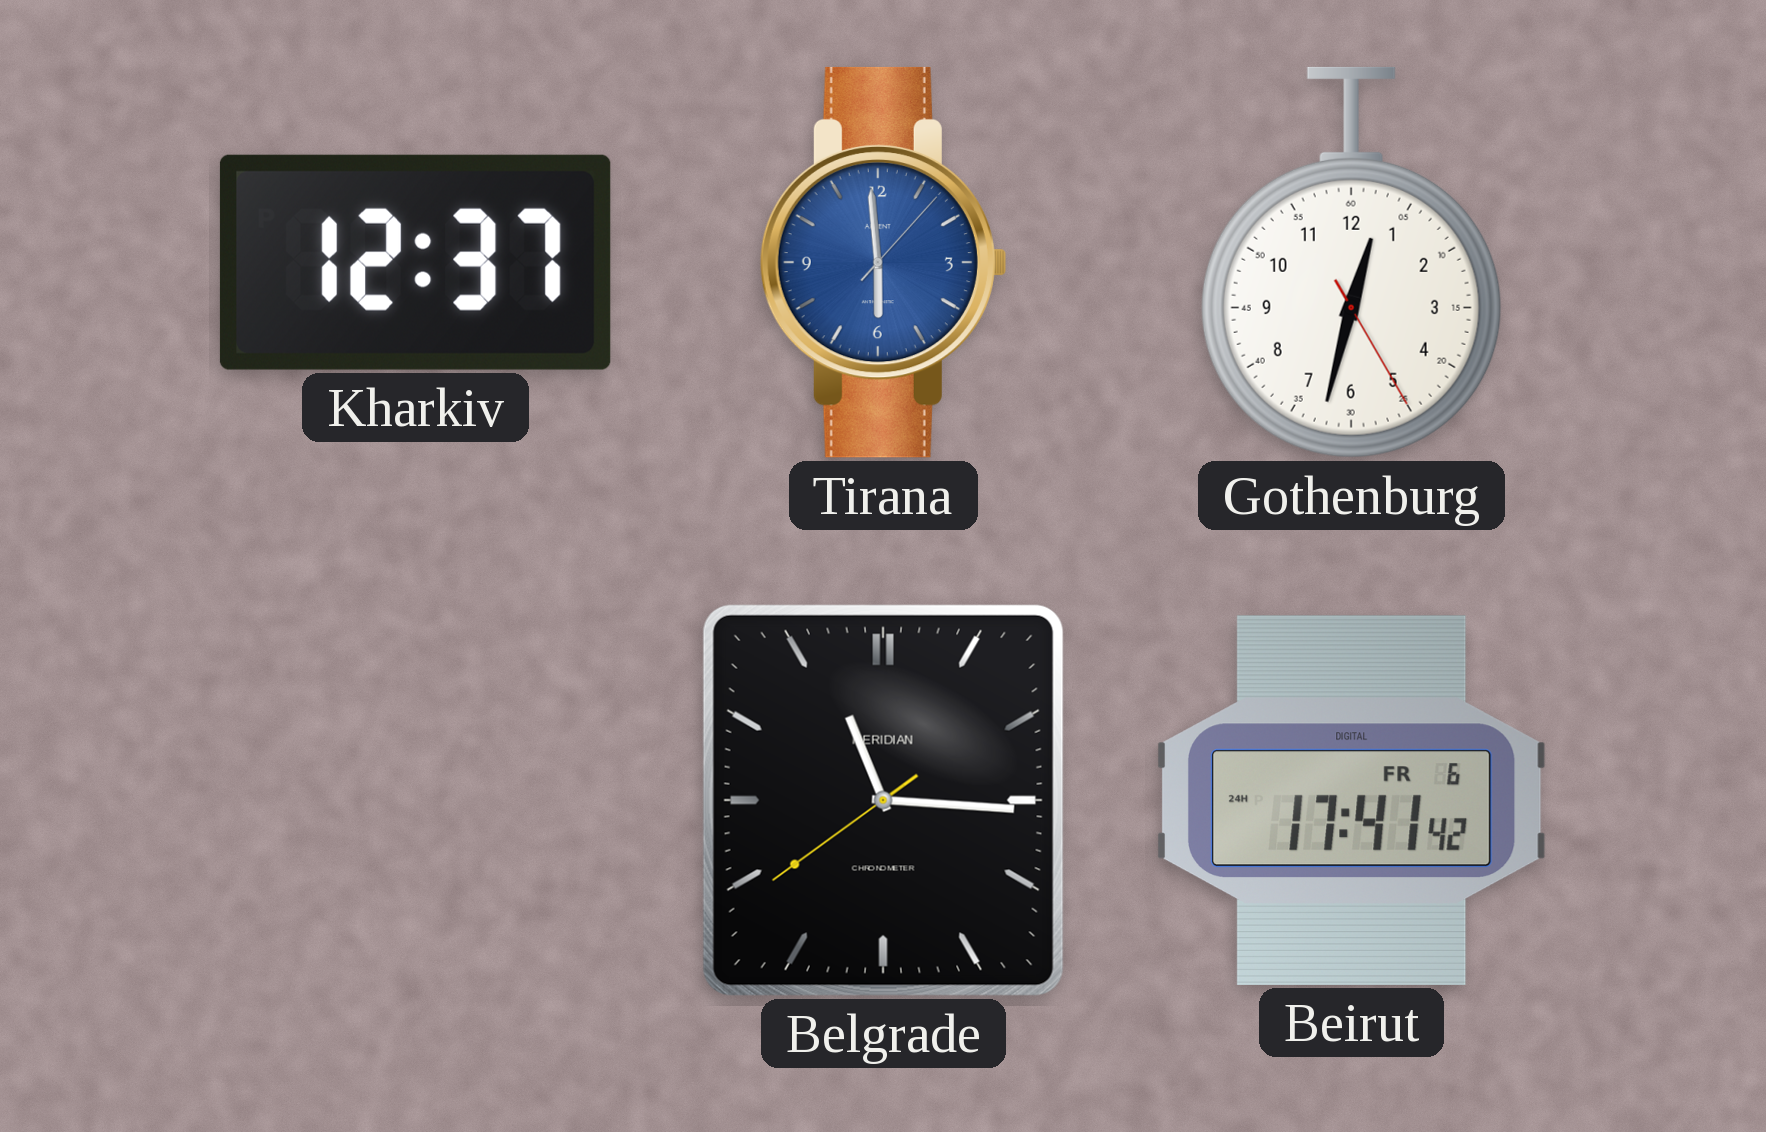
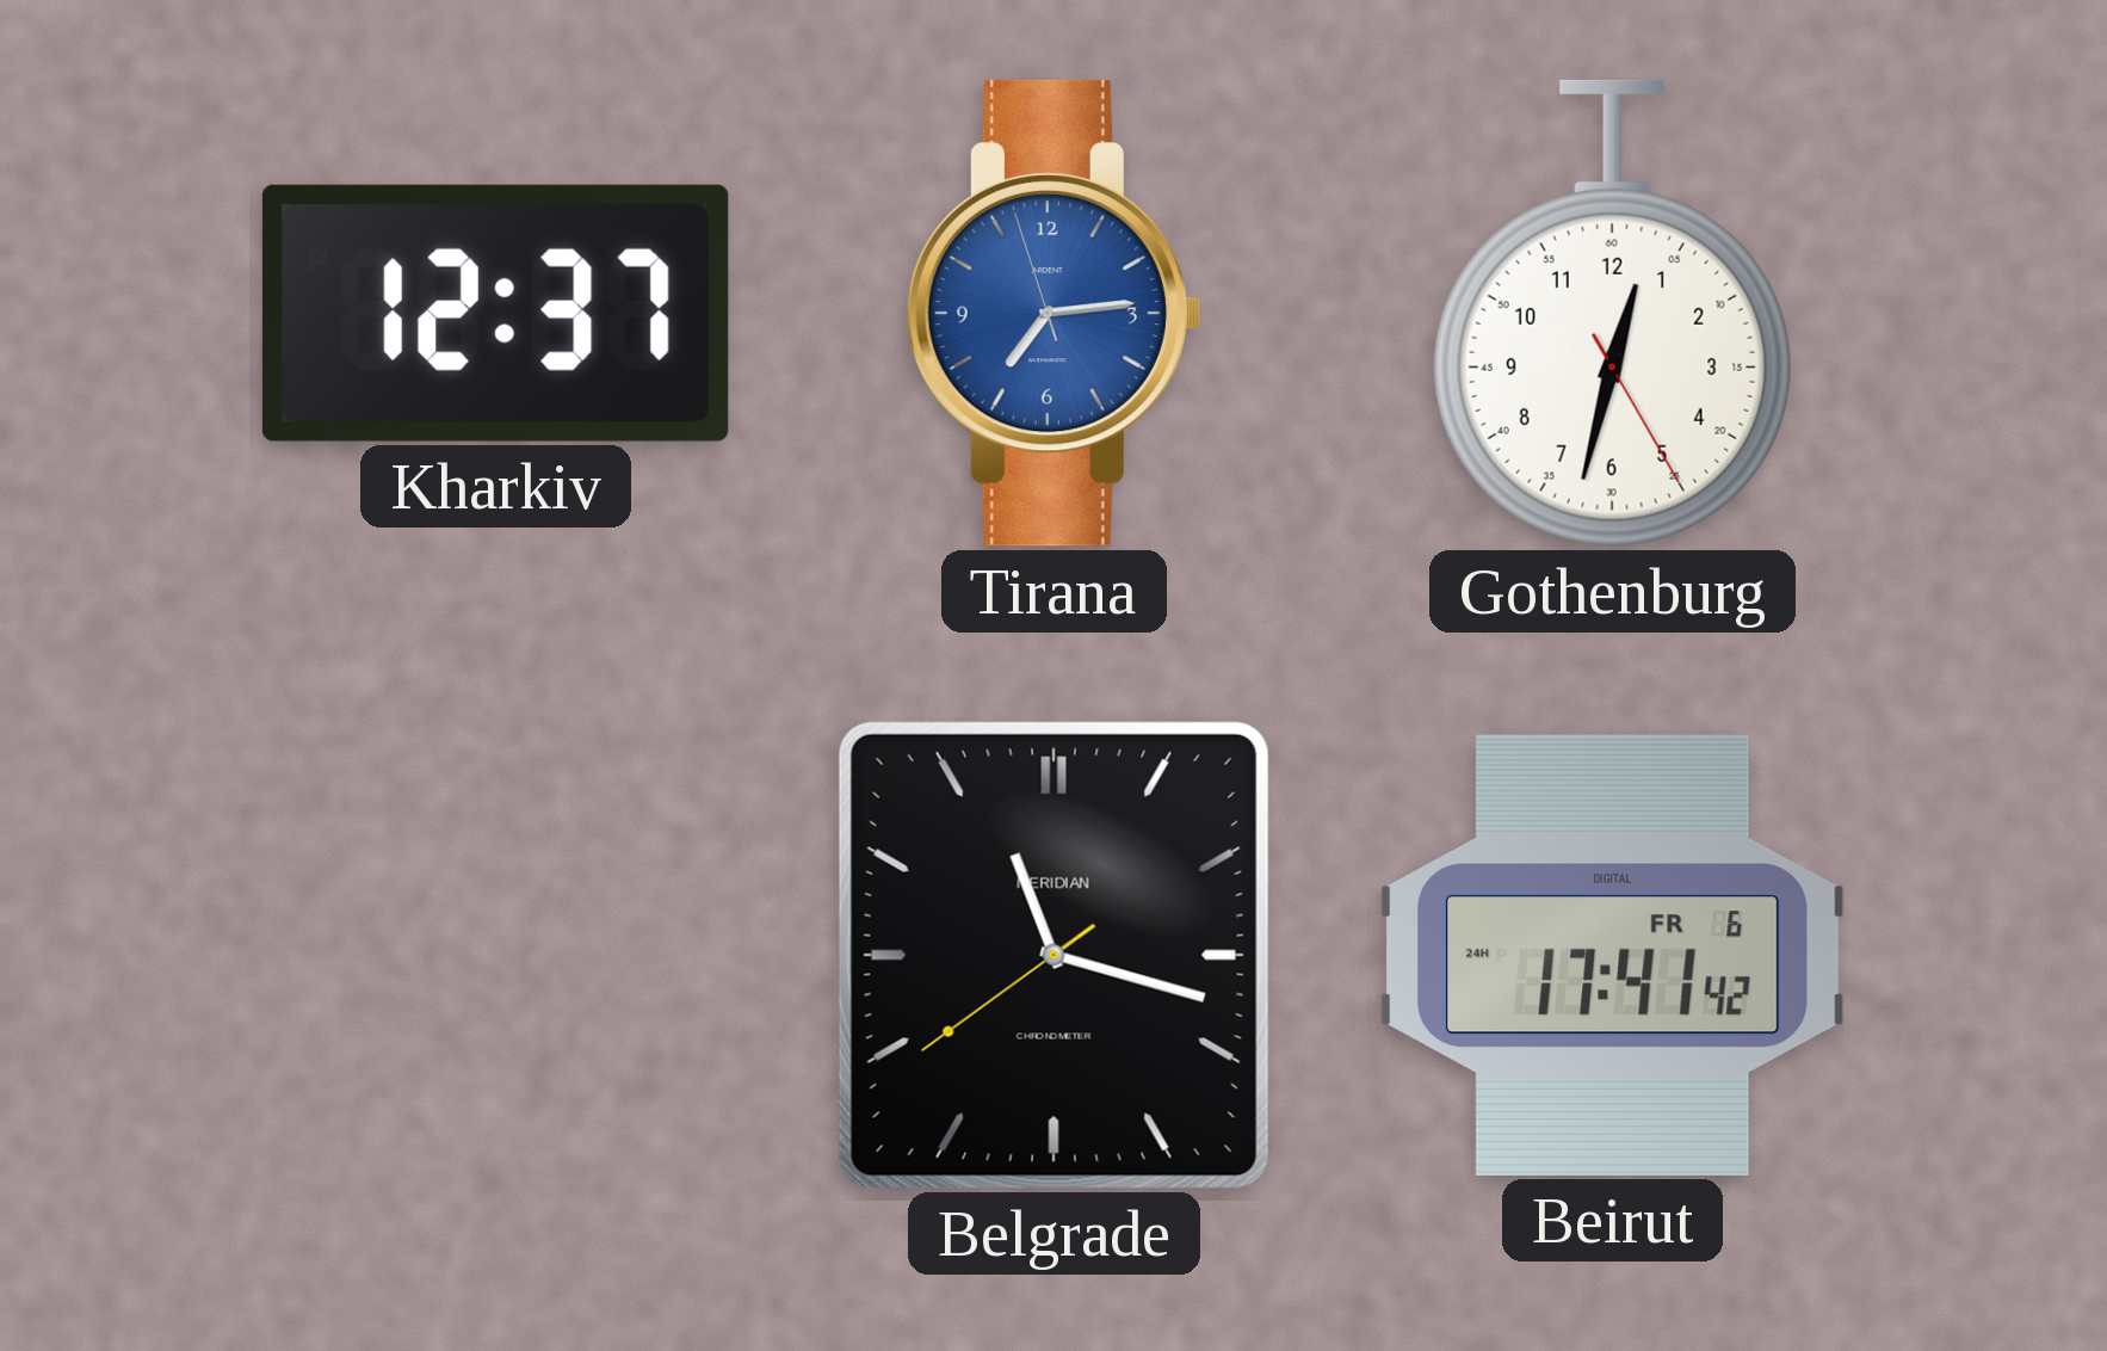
Tirana: 5:59 -> 7:13 (1053, 313)
Belgrade: 11:15 -> 11:17 (1053, 955)
